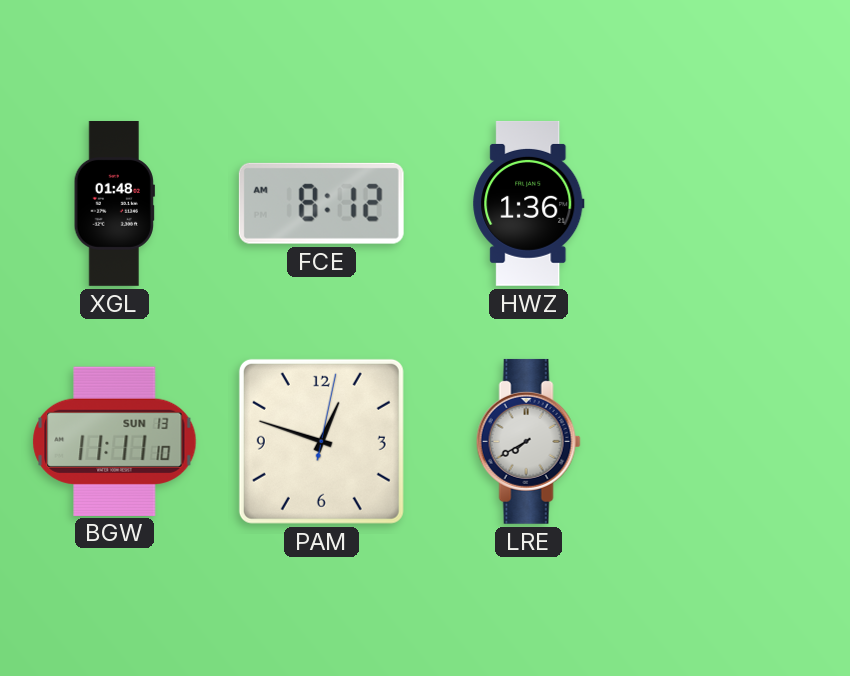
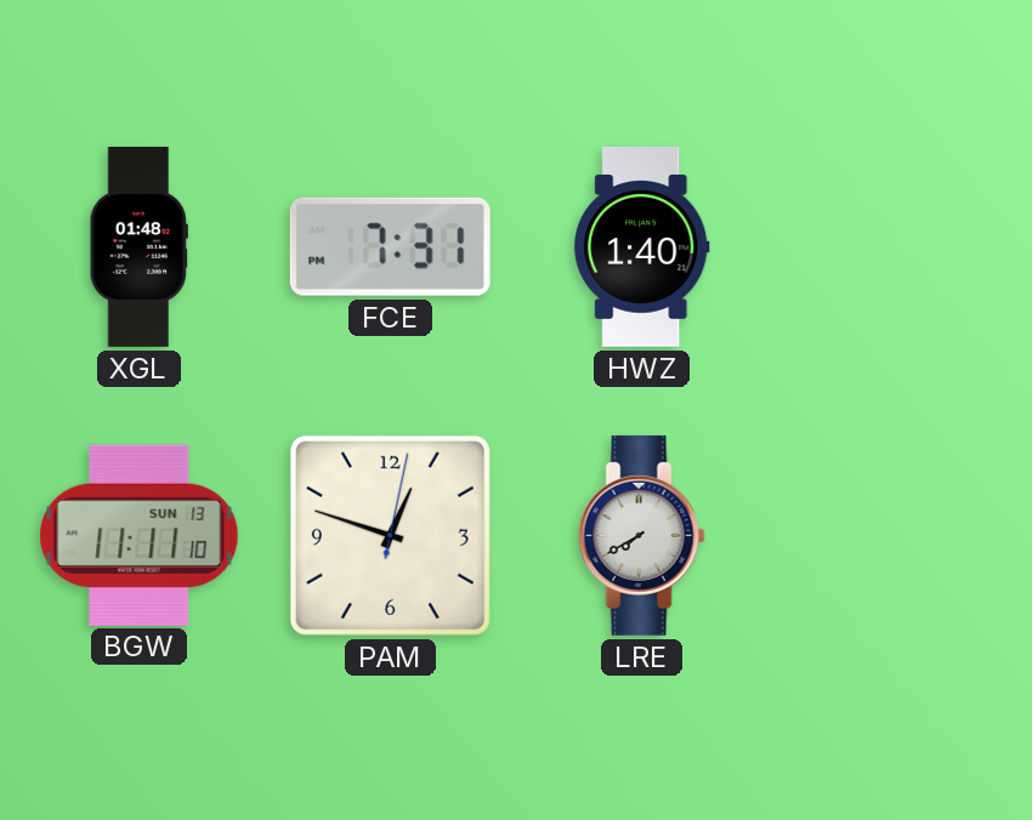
FCE: 8:12 -> 7:31 (390, 246)
HWZ: 1:36 -> 1:40 (642, 246)
